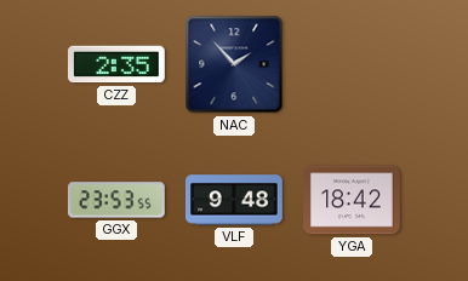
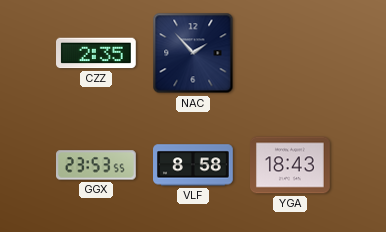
VLF: 9:48 -> 8:58 (194, 165)
YGA: 18:42 -> 18:43 (291, 165)
